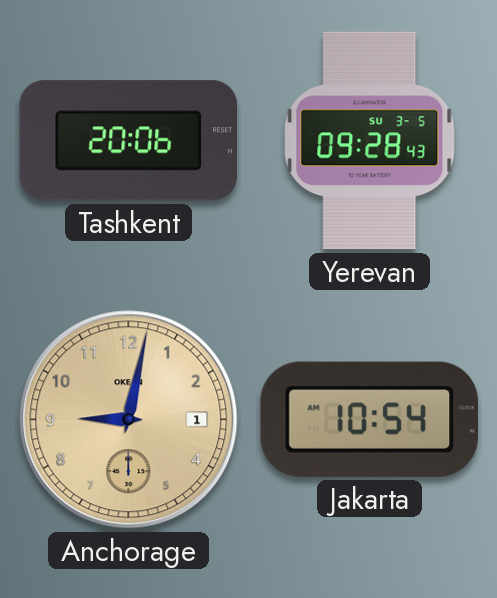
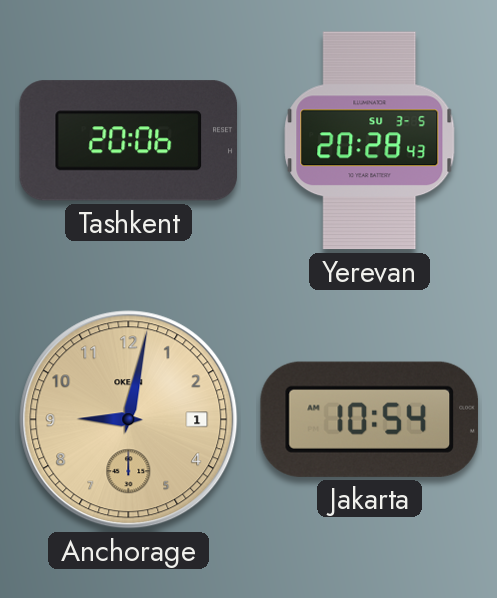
Yerevan: 09:28 -> 20:28 (370, 141)
